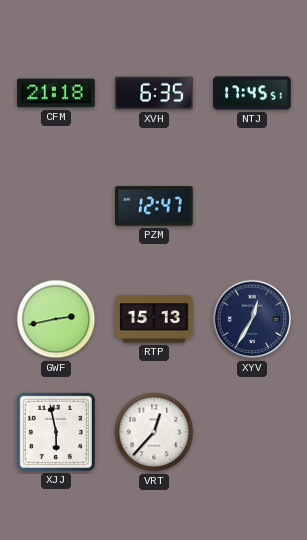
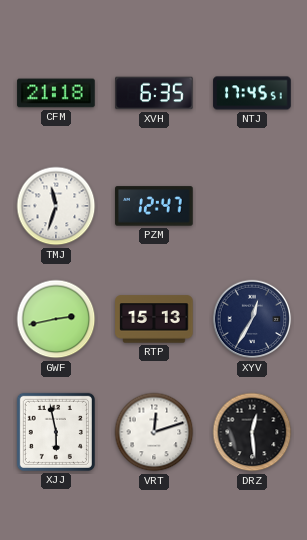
TMJ: none -> 11:33 (56, 206)
VRT: 12:37 -> 12:12 (154, 432)
DRZ: none -> 12:29 (252, 432)
